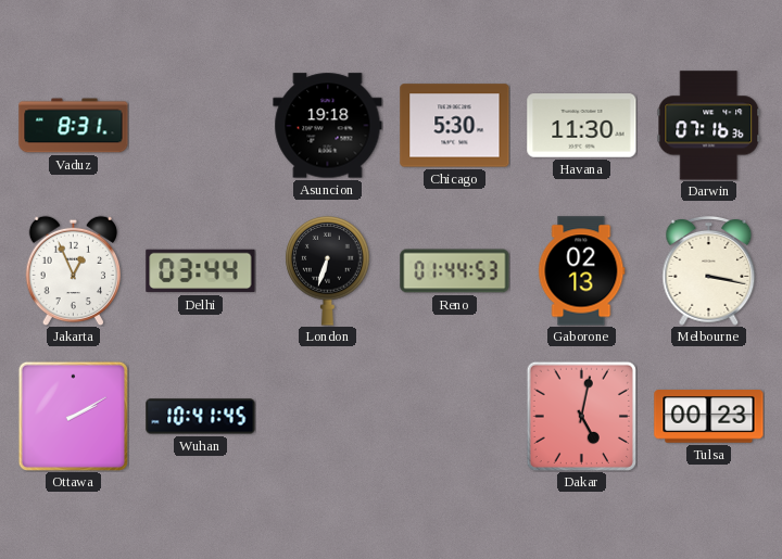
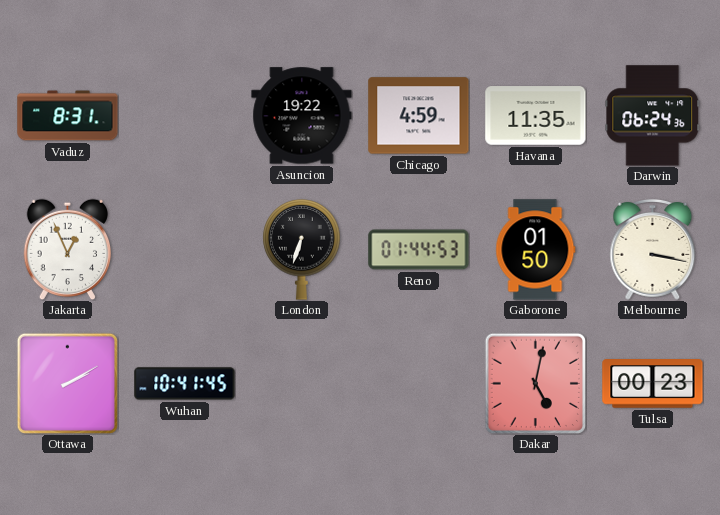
Asuncion: 19:18 -> 19:22 (302, 116)
Chicago: 5:30 -> 4:59 (419, 116)
Havana: 11:30 -> 11:35 (536, 116)
Darwin: 07:16 -> 06:24 (653, 116)
Delhi: 03:44 -> none (201, 271)
Gaborone: 02:13 -> 01:50 (536, 250)
